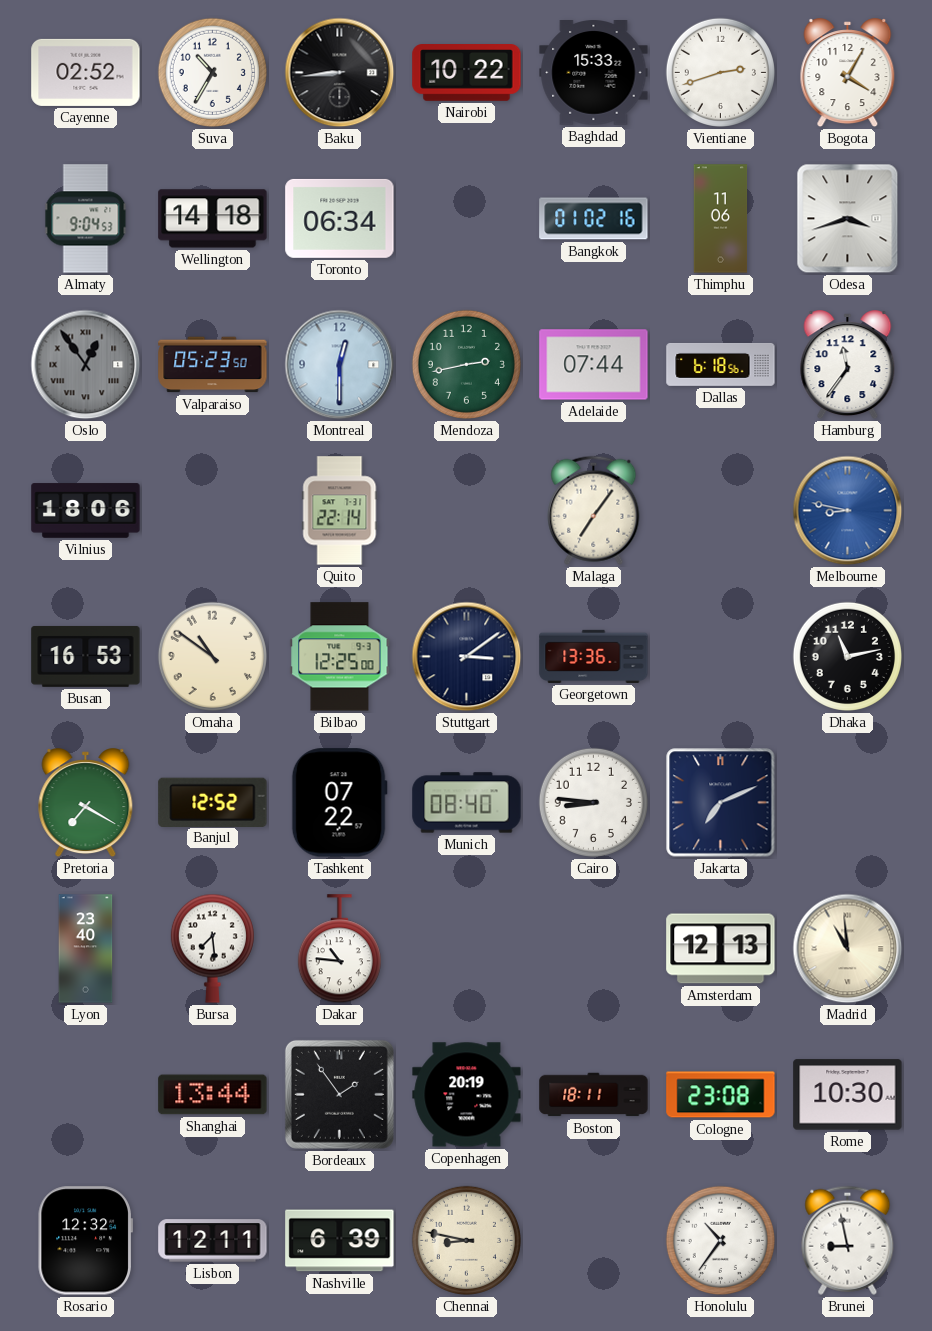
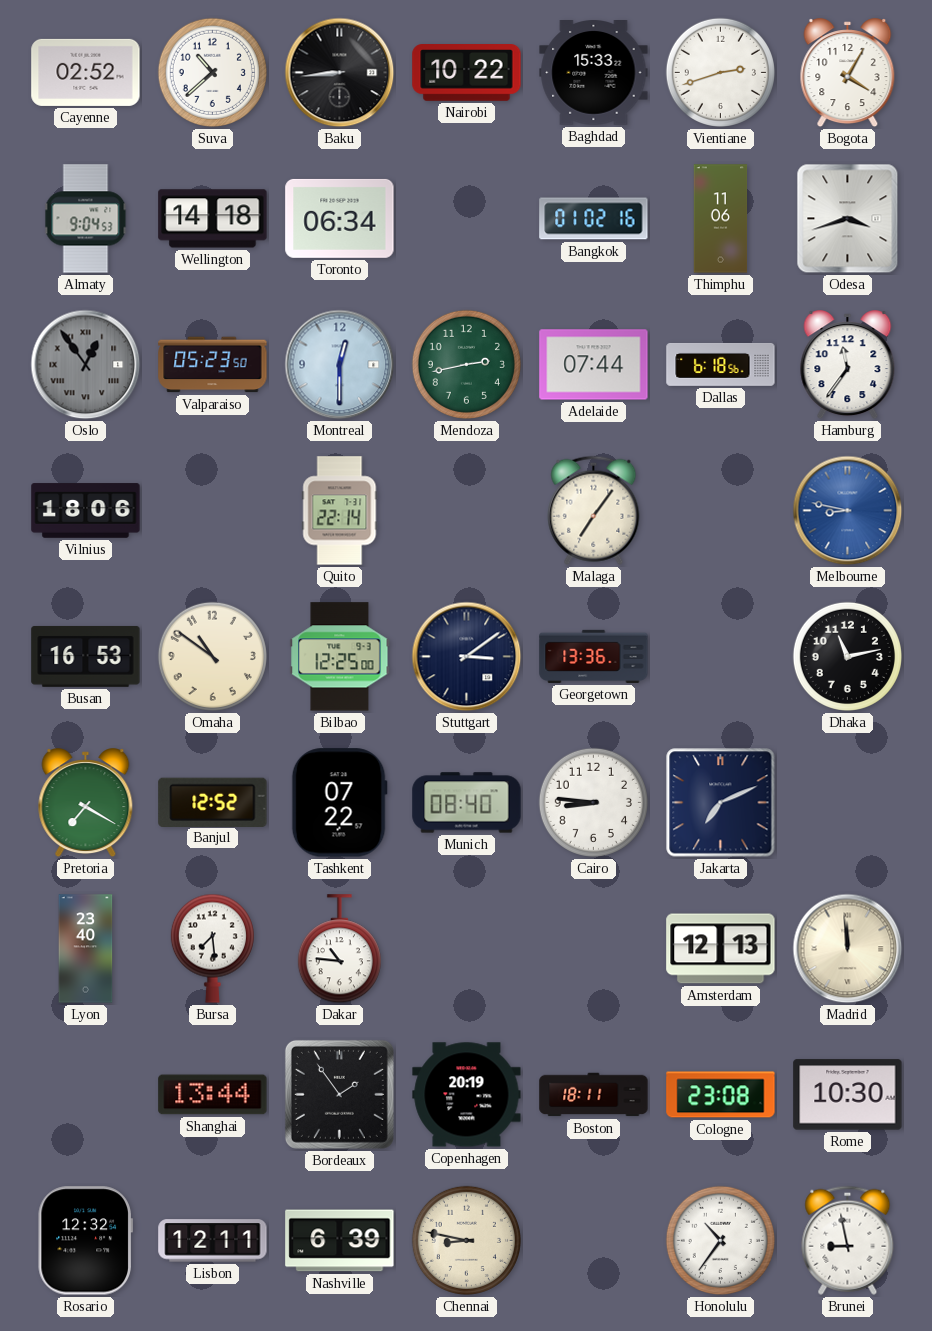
Suva: 10:35 -> 10:38 (212, 72)
Madrid: 10:59 -> 11:59 (848, 949)
